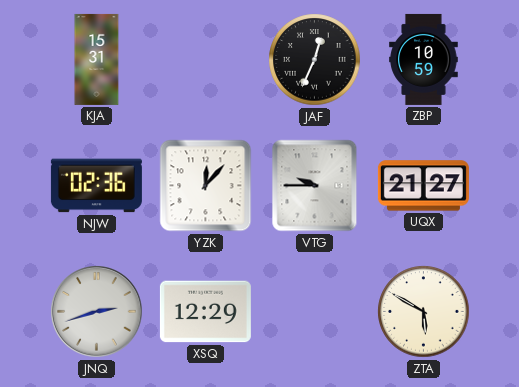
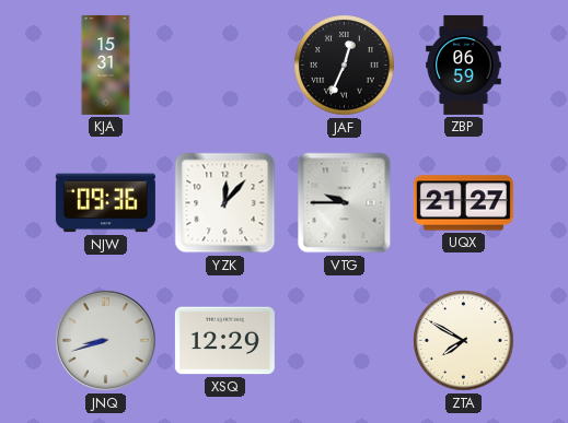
ZBP: 10:59 -> 06:59 (464, 64)
NJW: 02:36 -> 09:36 (105, 203)
JNQ: 2:42 -> 8:42 (106, 341)
ZTA: 5:50 -> 7:50 (464, 341)
